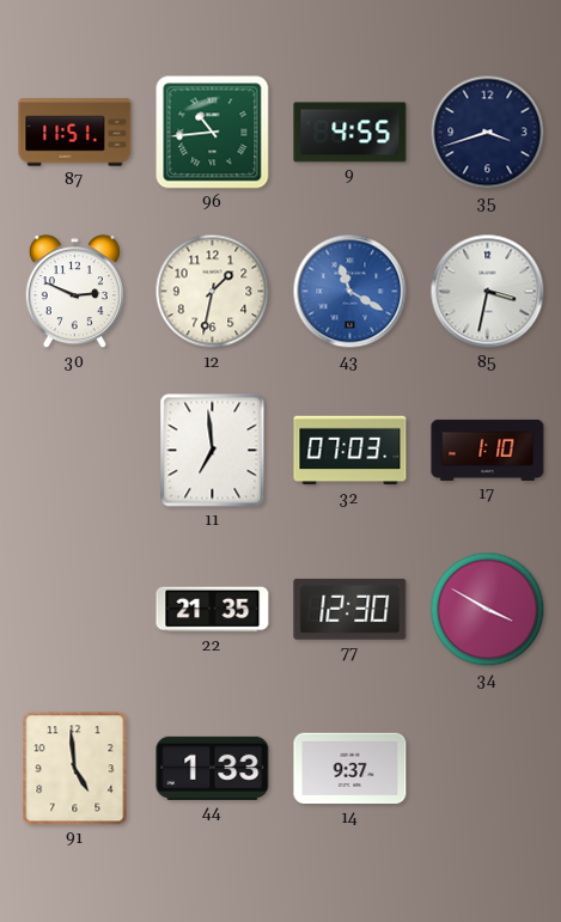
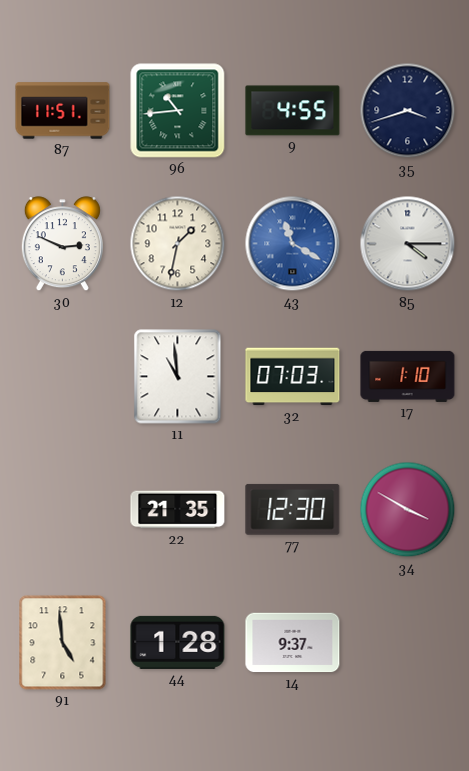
85: 3:32 -> 4:15 (408, 244)
11: 6:59 -> 10:59 (178, 377)
44: 1:33 -> 1:28 (178, 642)
